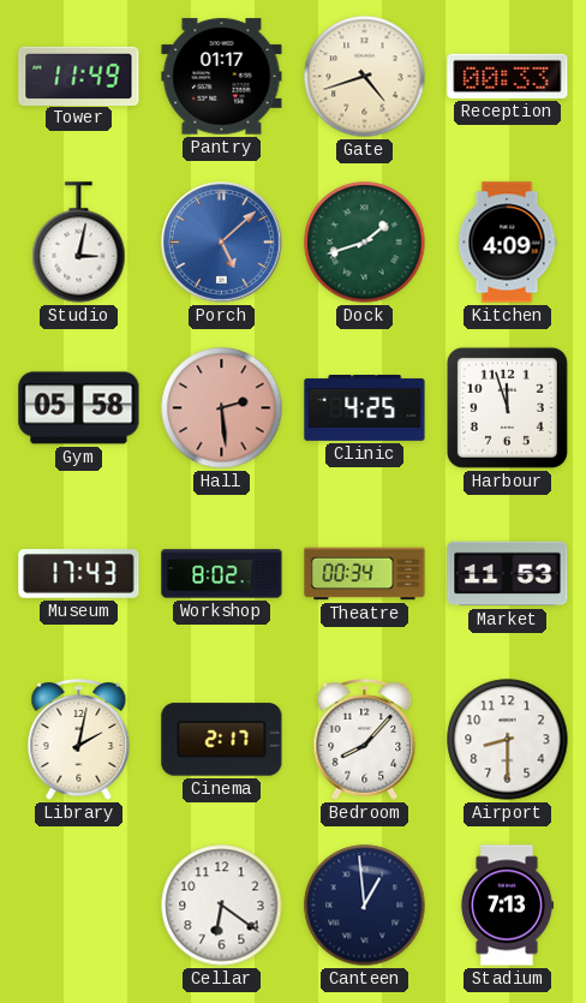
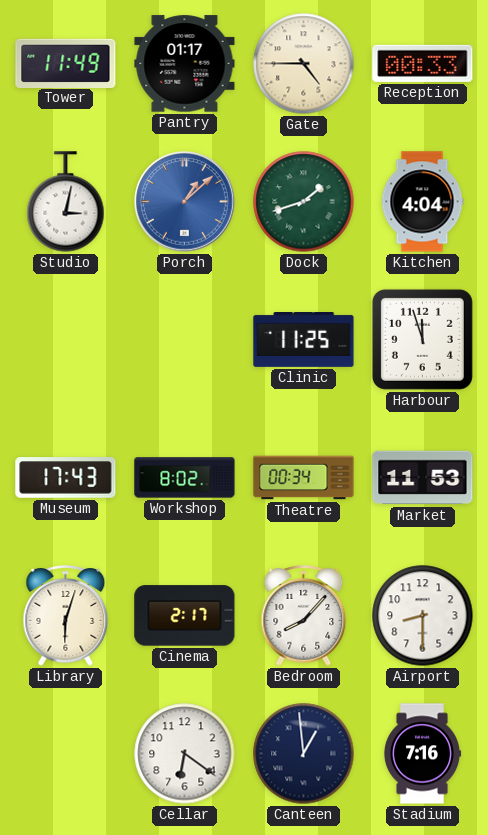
Gate: 4:42 -> 4:45 (304, 64)
Porch: 5:08 -> 1:08 (185, 202)
Kitchen: 4:09 -> 4:04 (422, 202)
Gym: 05:58 -> none (79, 408)
Hall: 2:29 -> none (222, 408)
Clinic: 4:25 -> 11:25 (304, 340)
Library: 2:02 -> 6:03 (66, 616)
Stadium: 7:13 -> 7:16 (422, 754)
